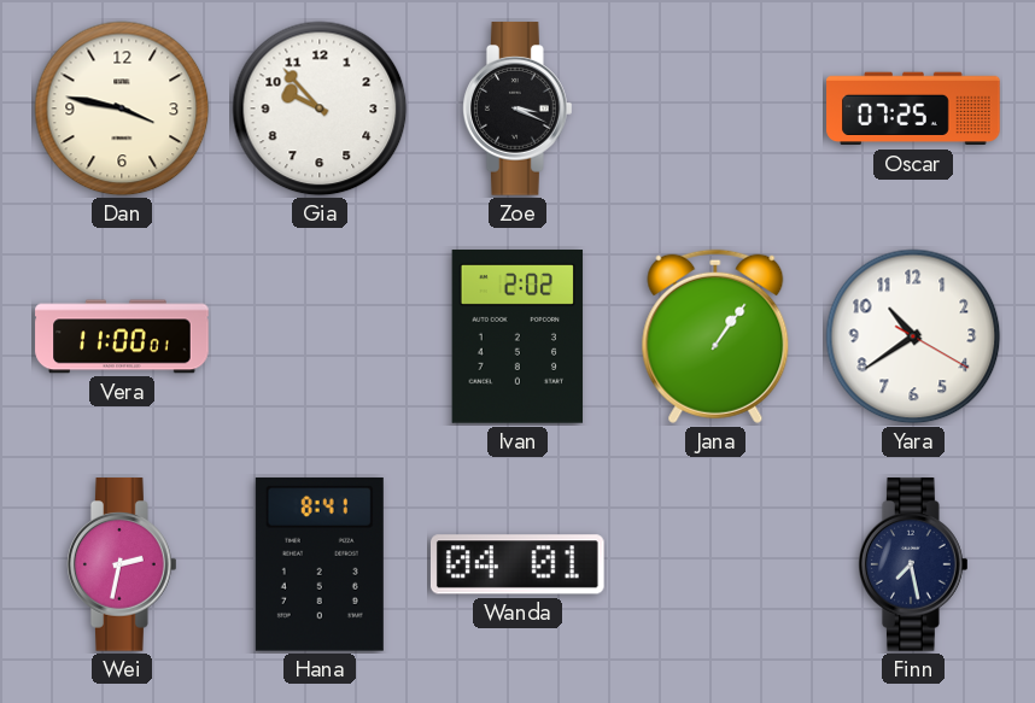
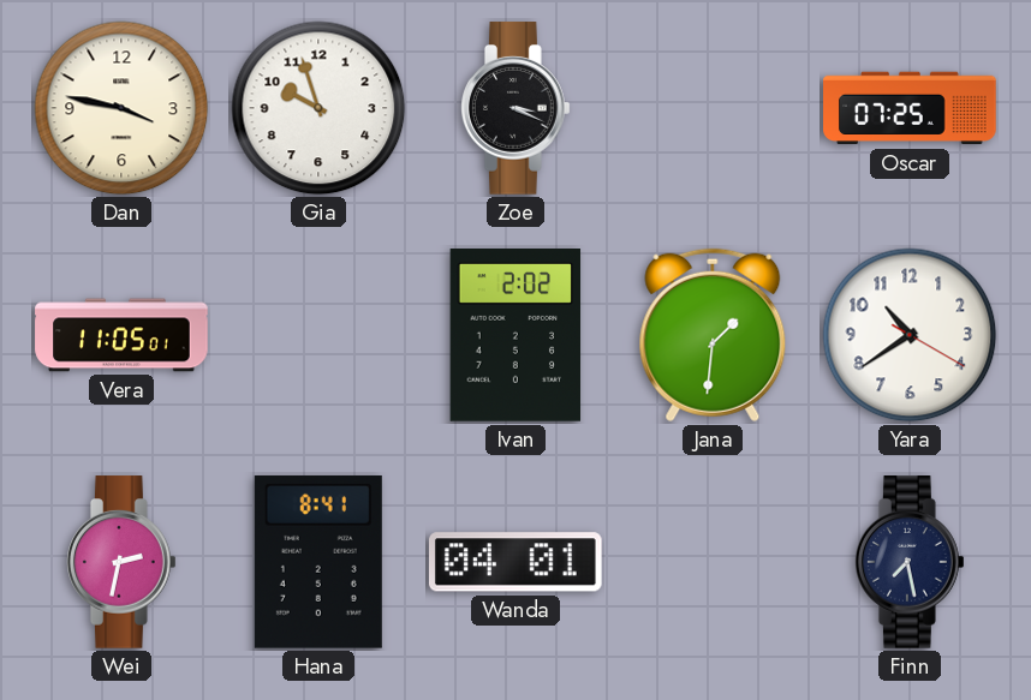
Gia: 9:53 -> 9:57 (318, 108)
Vera: 11:00 -> 11:05 (121, 335)
Jana: 1:06 -> 1:31 (713, 335)
